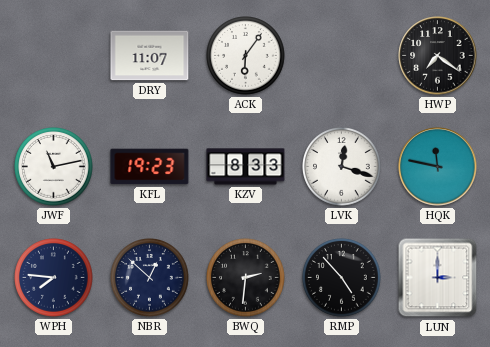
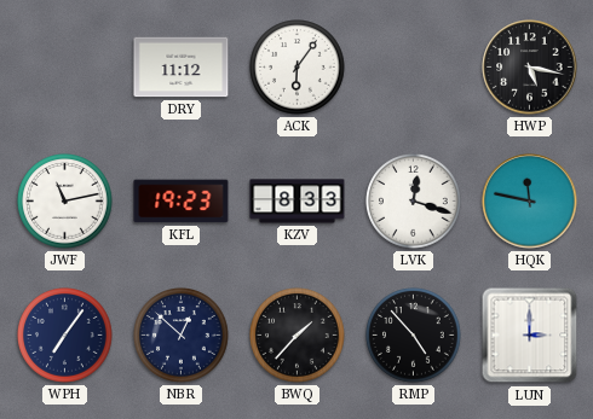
DRY: 11:07 -> 11:12 (182, 68)
HWP: 7:21 -> 5:17 (530, 68)
WPH: 7:46 -> 7:06 (65, 336)
BWQ: 2:31 -> 1:37 (298, 336)
